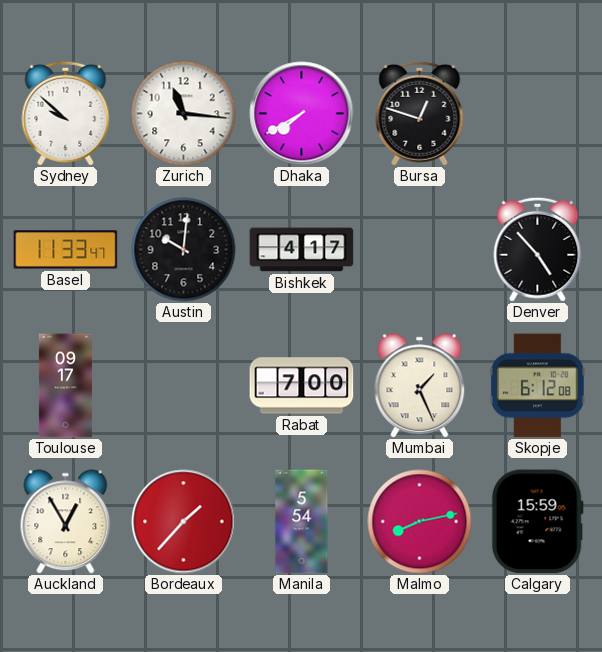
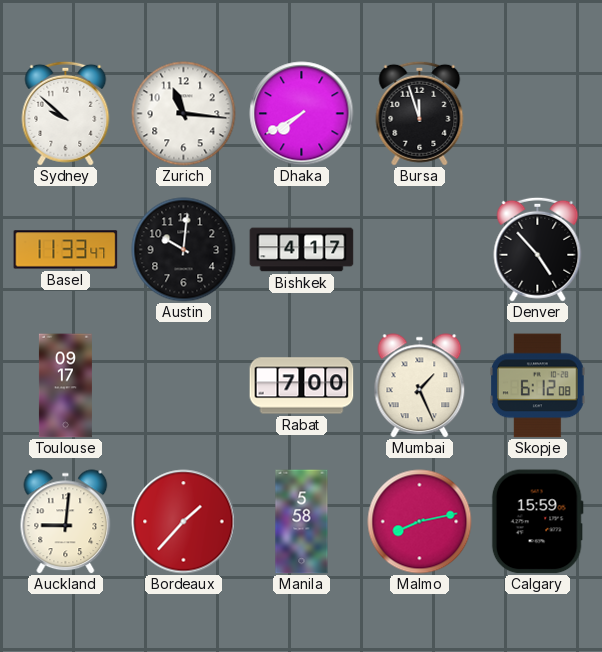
Bursa: 12:48 -> 11:57 (420, 113)
Auckland: 12:55 -> 9:01 (66, 522)
Manila: 5:54 -> 5:58 (302, 522)
